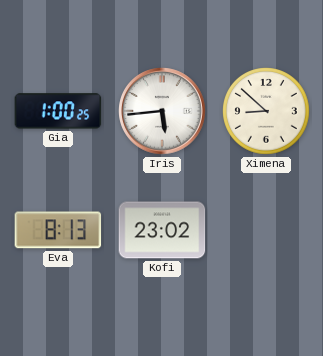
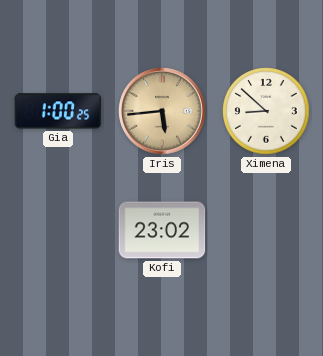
Iris dial: white -> champagne (162, 111)
Eva: 8:13 -> none (58, 230)
